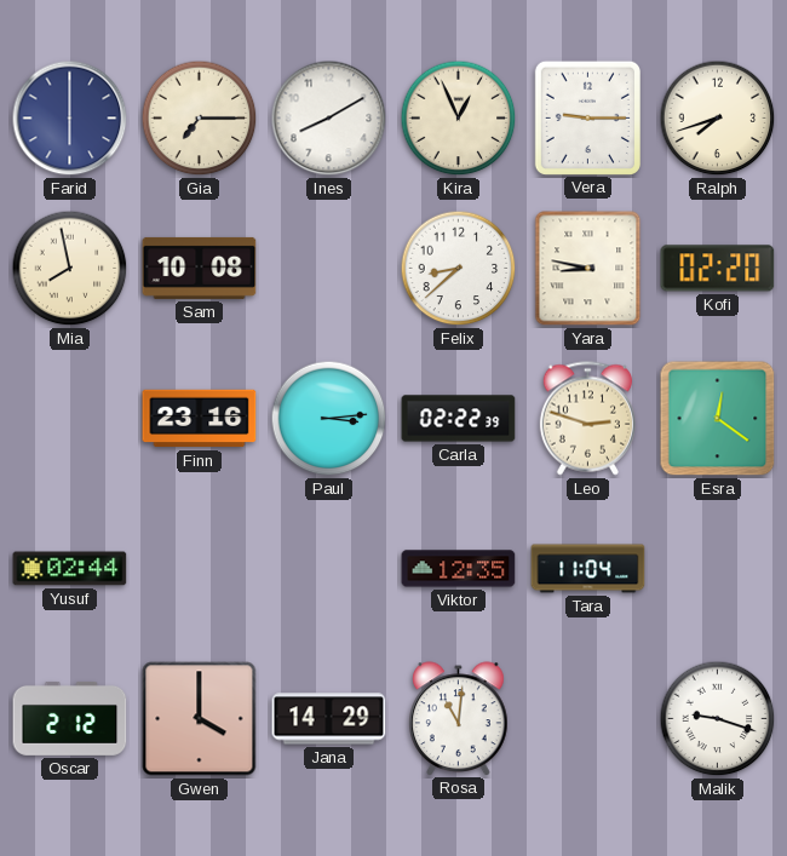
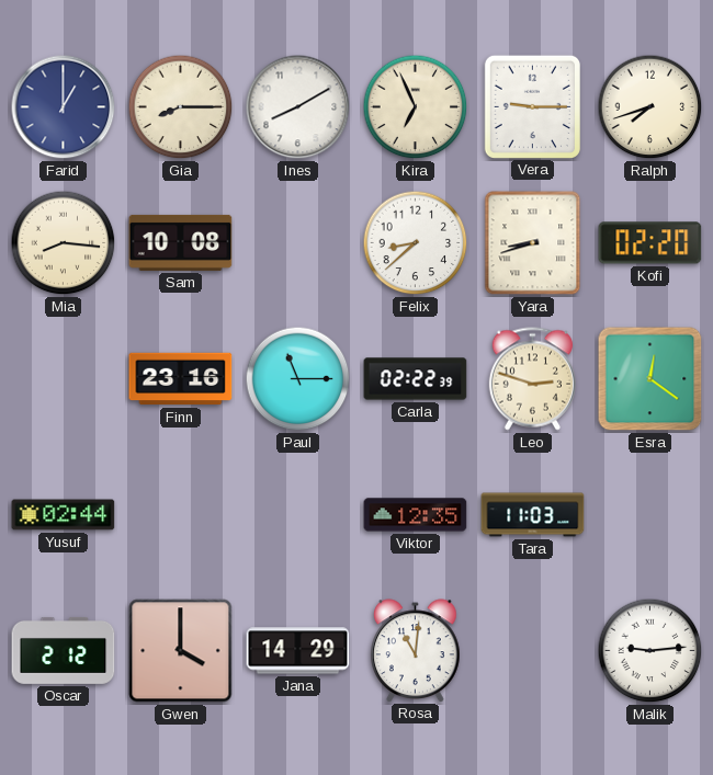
Farid: 6:00 -> 1:00 (64, 107)
Gia: 7:15 -> 8:15 (181, 107)
Kira: 12:56 -> 6:56 (416, 107)
Mia: 7:58 -> 8:16 (64, 243)
Yara: 8:47 -> 8:42 (533, 243)
Paul: 3:14 -> 11:15 (298, 379)
Tara: 11:04 -> 11:03 (533, 515)
Malik: 9:18 -> 9:14 (650, 651)
